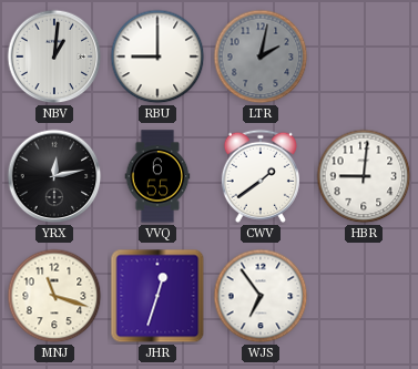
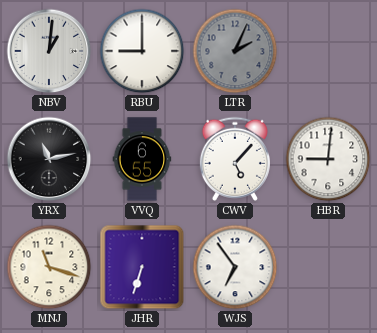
LTR: 2:02 -> 2:04 (235, 51)
YRX: 12:13 -> 11:13 (49, 159)
CWV: 1:39 -> 5:07 (235, 159)
JHR: 12:33 -> 6:33 (142, 267)
